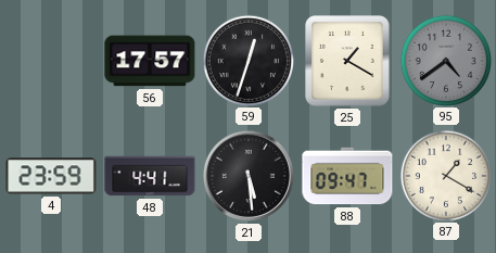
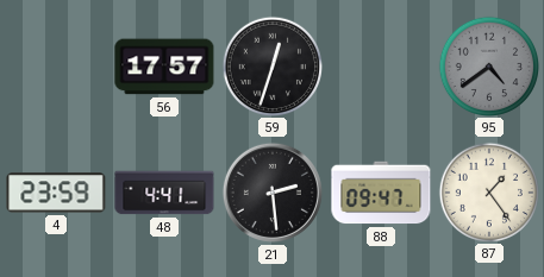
25: 1:20 -> none (347, 61)
21: 5:29 -> 2:29 (273, 193)
87: 1:20 -> 1:24 (488, 191)
